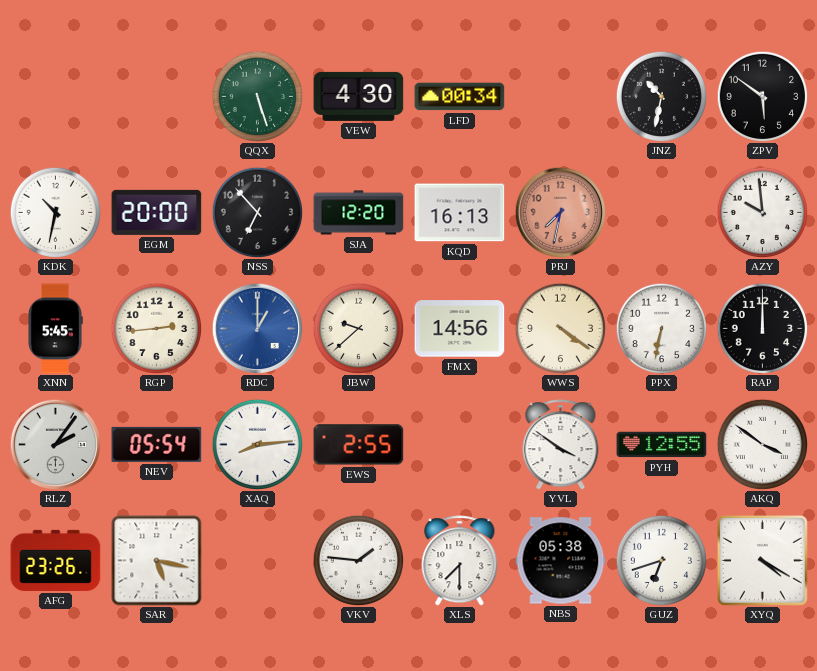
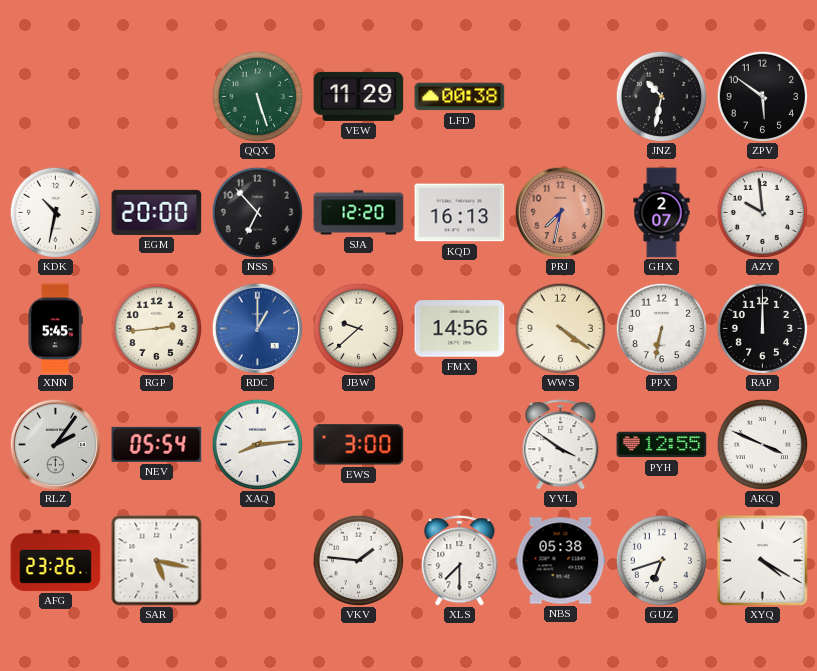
VEW: 4:30 -> 11:29 (359, 96)
LFD: 00:34 -> 00:38 (460, 97)
GHX: none -> 2:07 (662, 213)
EWS: 2:55 -> 3:00 (359, 445)
AKQ: 3:51 -> 3:49 (762, 444)
